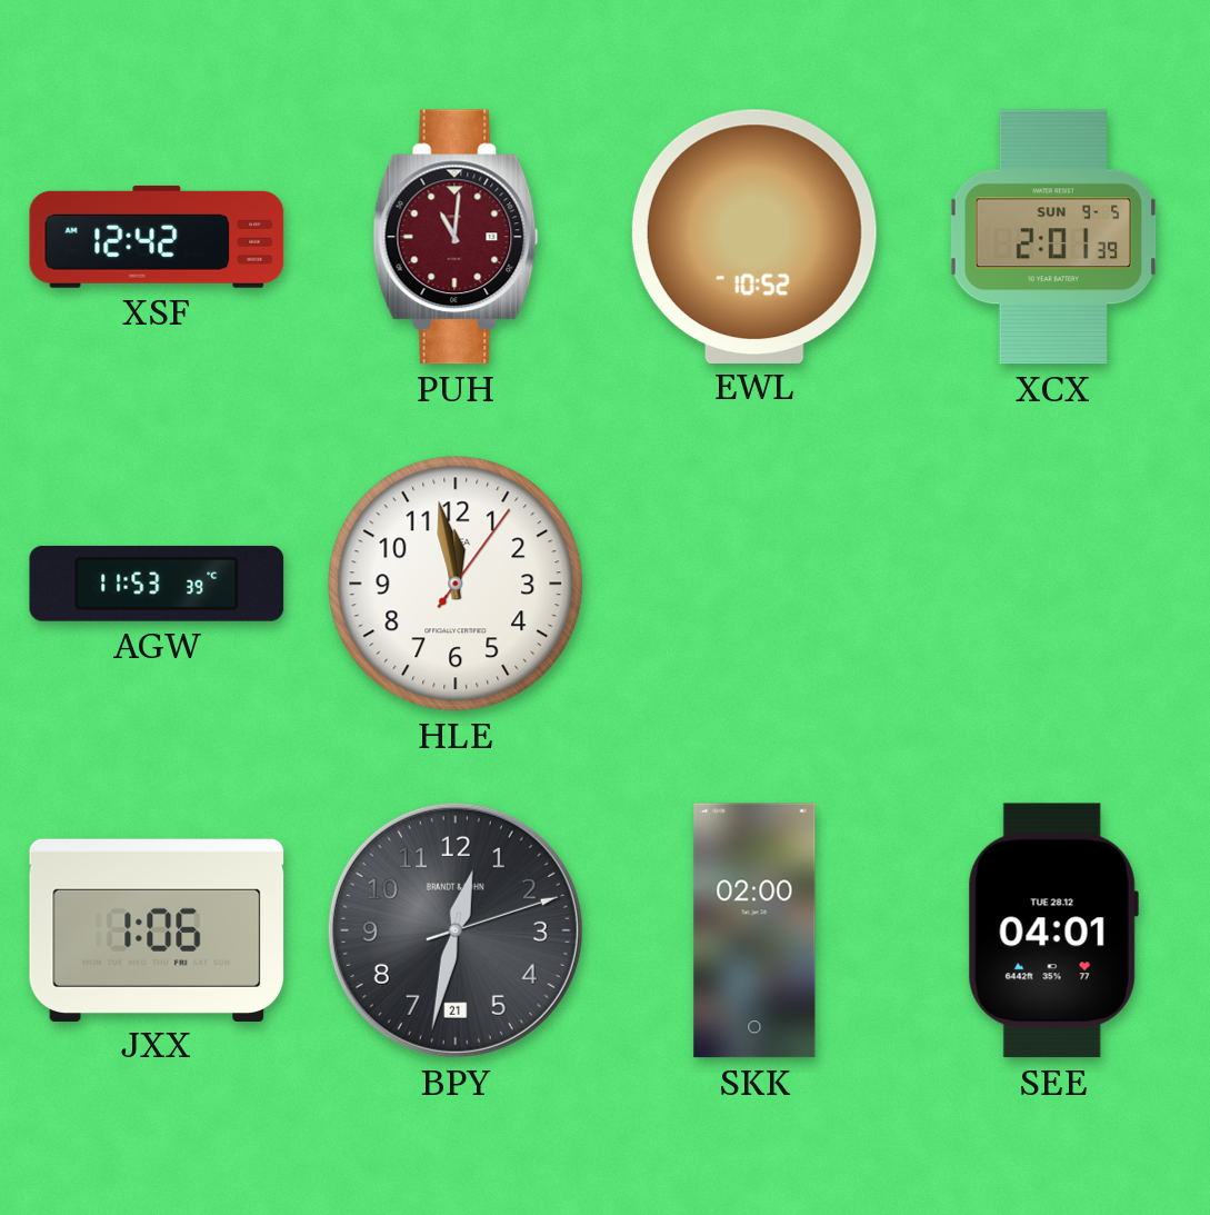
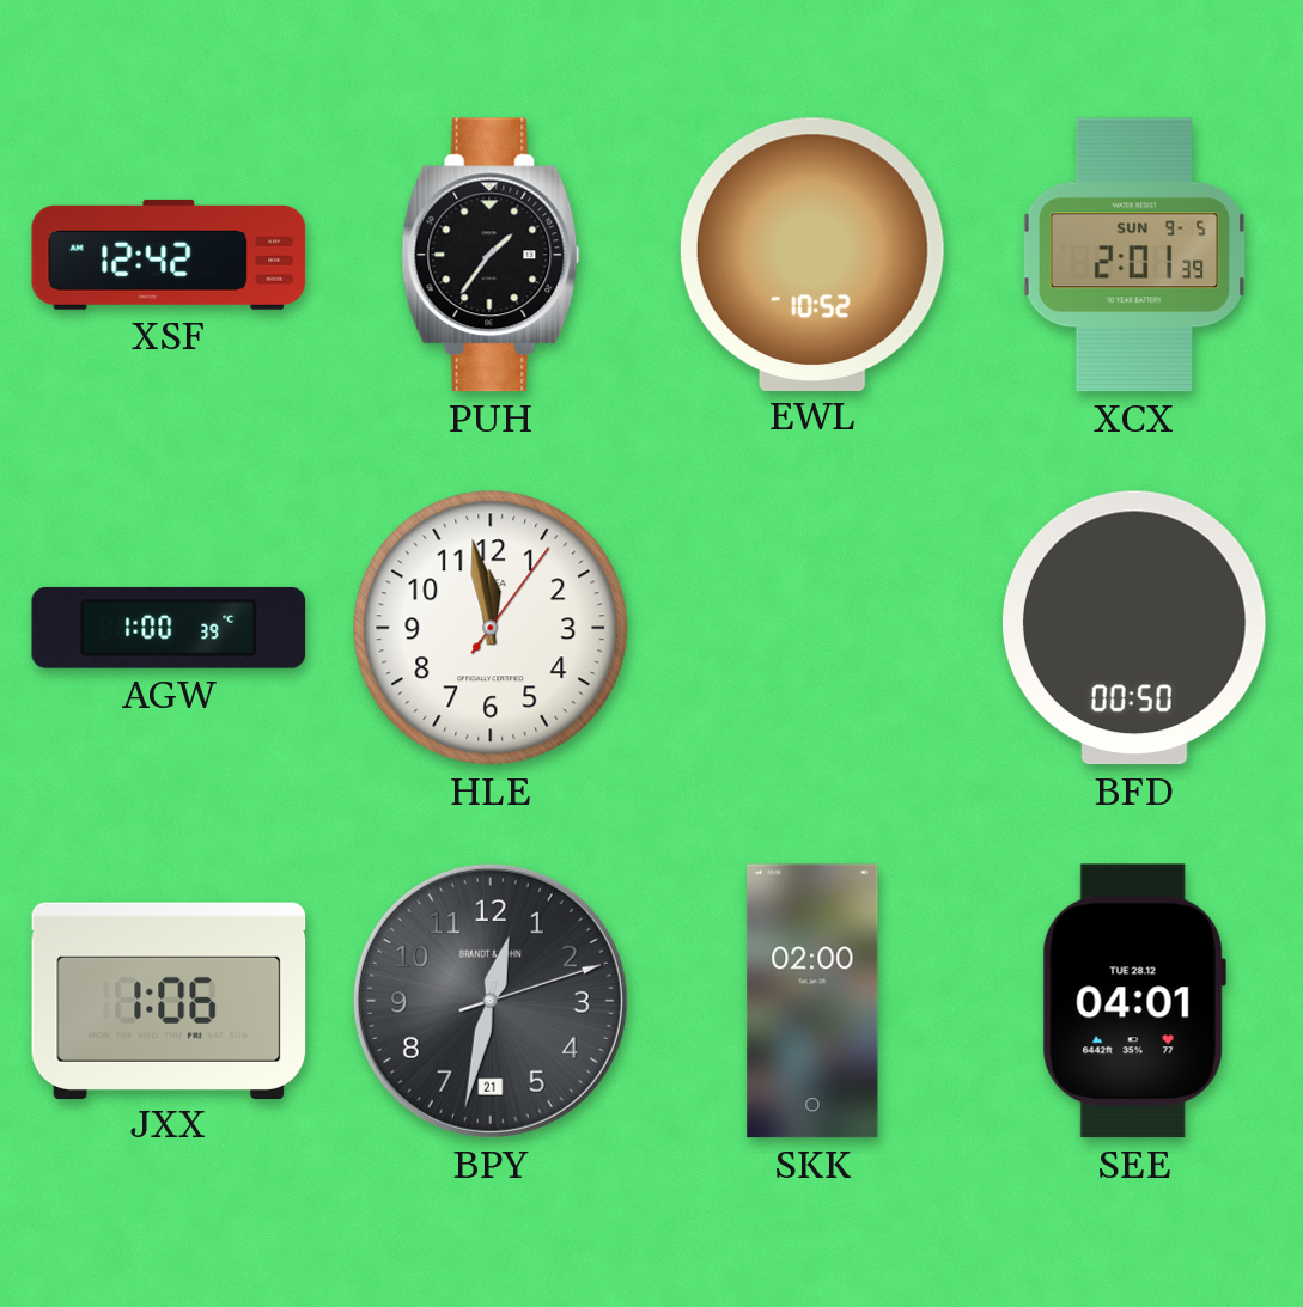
PUH: 11:01 -> 1:36 (491, 255)
PUH dial: burgundy -> black (491, 255)
AGW: 11:53 -> 1:00 (169, 628)
BFD: none -> 00:50 (1134, 628)
